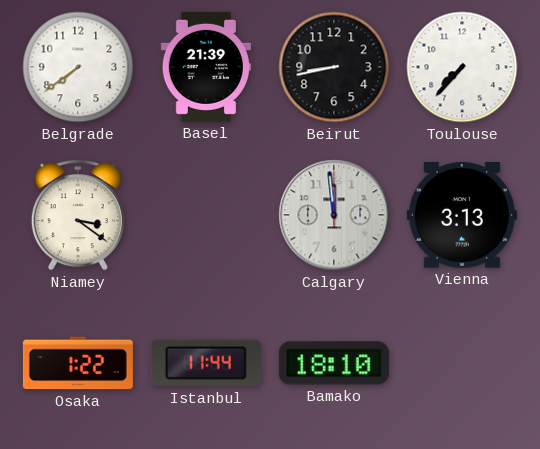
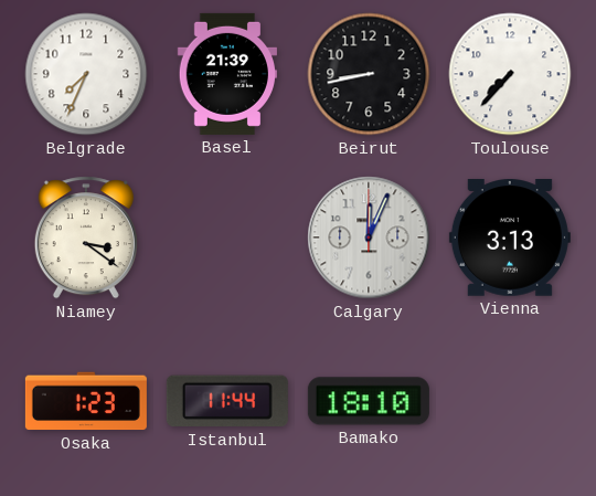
Belgrade: 7:39 -> 7:34 (86, 74)
Calgary: 11:59 -> 12:04 (369, 238)
Osaka: 1:22 -> 1:23 (86, 401)
